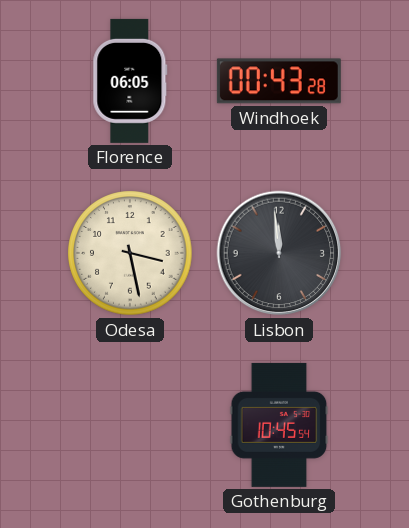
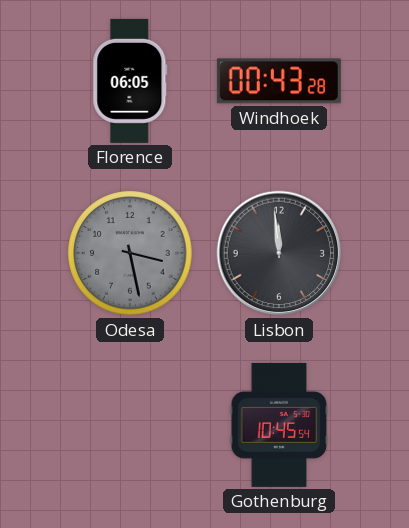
Odesa dial: cream -> grey (130, 253)
